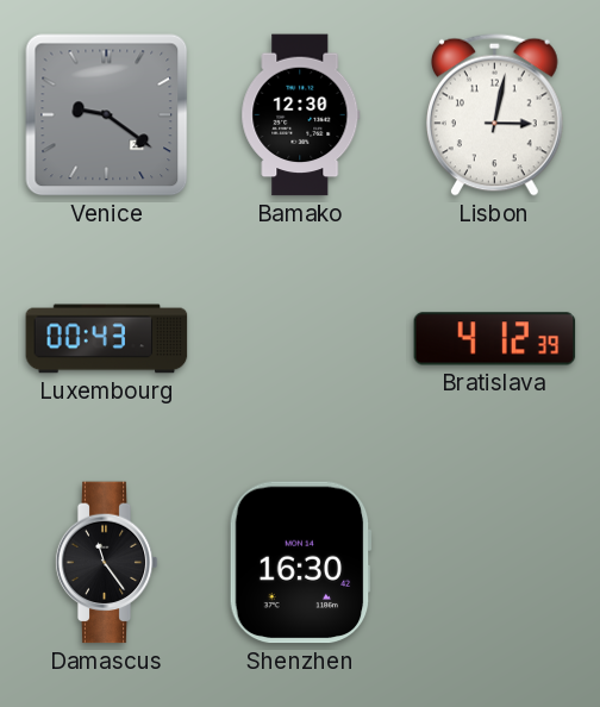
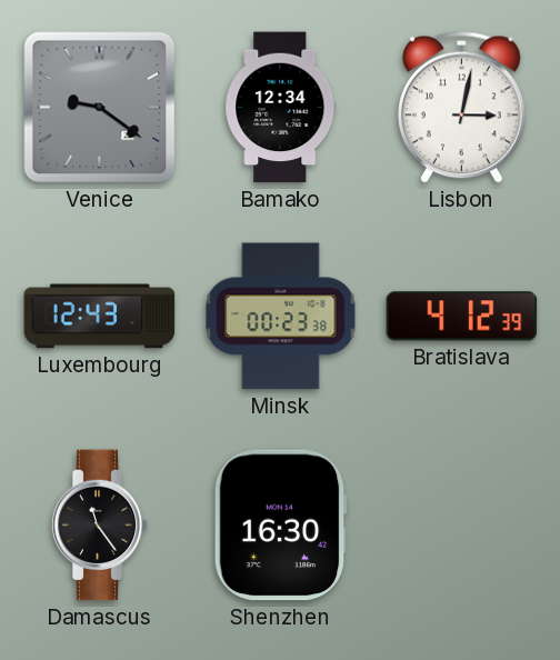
Bamako: 12:30 -> 12:34 (281, 108)
Luxembourg: 00:43 -> 12:43 (100, 317)
Minsk: none -> 00:23 (281, 317)
